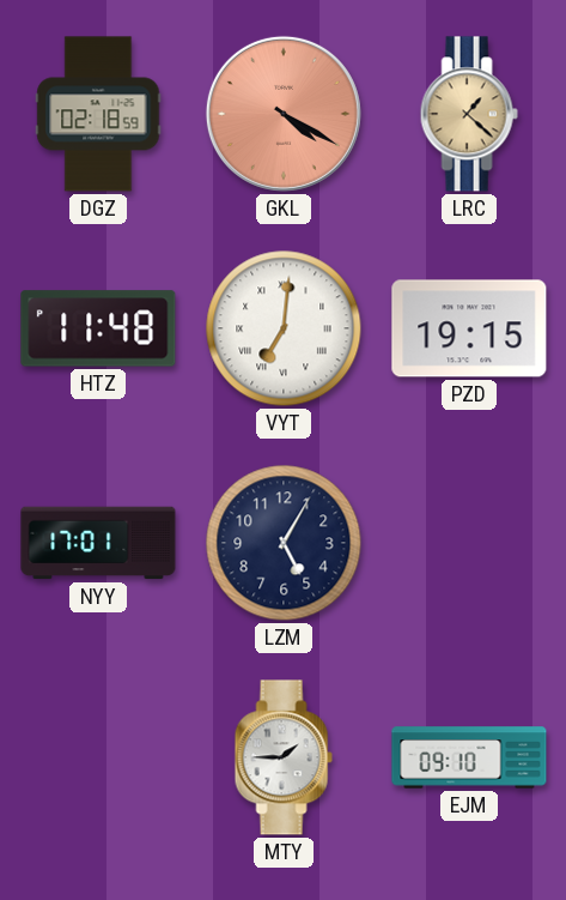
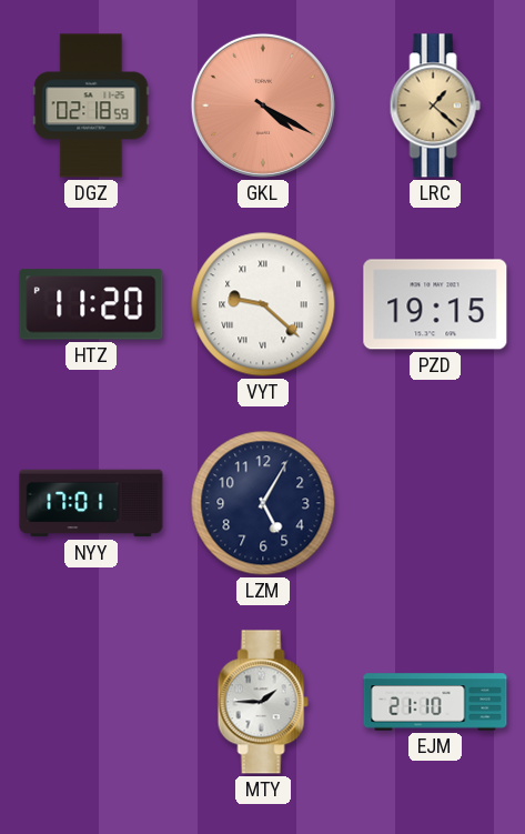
HTZ: 11:48 -> 11:20 (91, 304)
VYT: 7:01 -> 9:22 (263, 304)
EJM: 09:10 -> 21:10 (435, 702)
